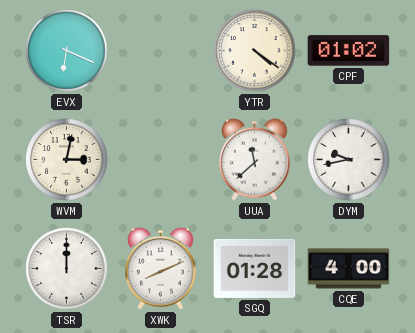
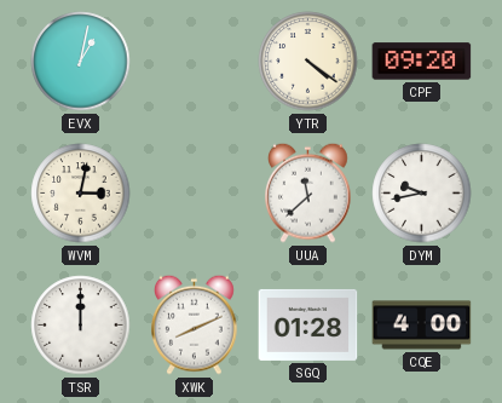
EVX: 6:19 -> 1:02 (81, 62)
CPF: 01:02 -> 09:20 (422, 62)
